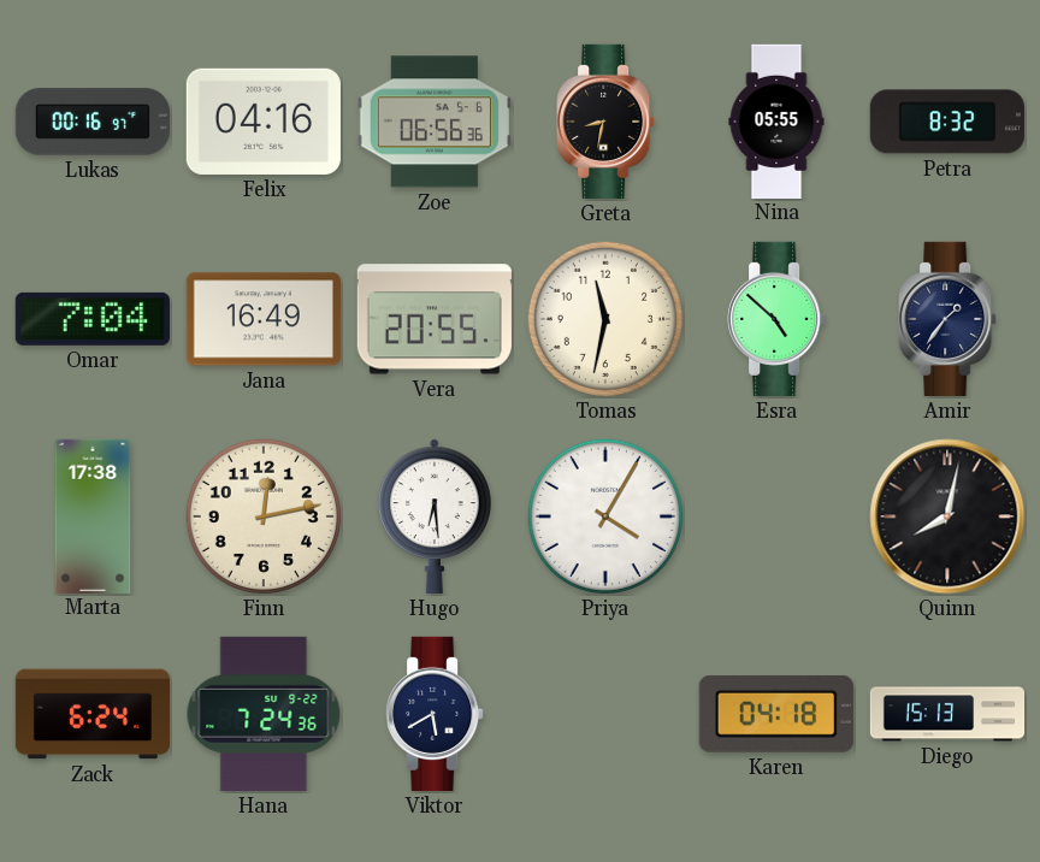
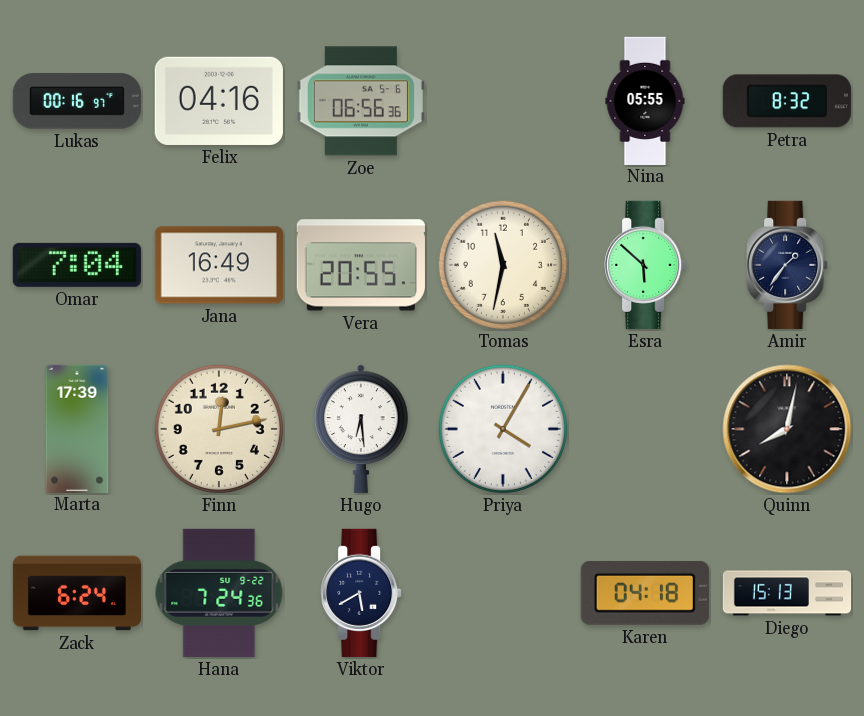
Greta: 8:32 -> none (605, 122)
Esra: 4:52 -> 5:52 (645, 265)
Marta: 17:38 -> 17:39 (77, 428)
